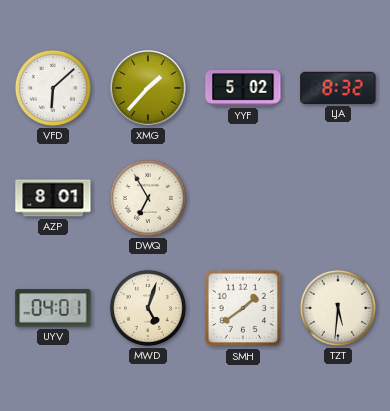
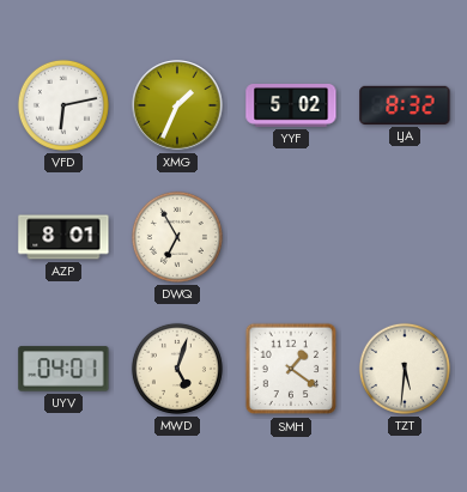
VFD: 6:08 -> 6:13 (63, 105)
XMG: 1:37 -> 1:34 (177, 105)
SMH: 1:39 -> 1:21 (291, 369)
